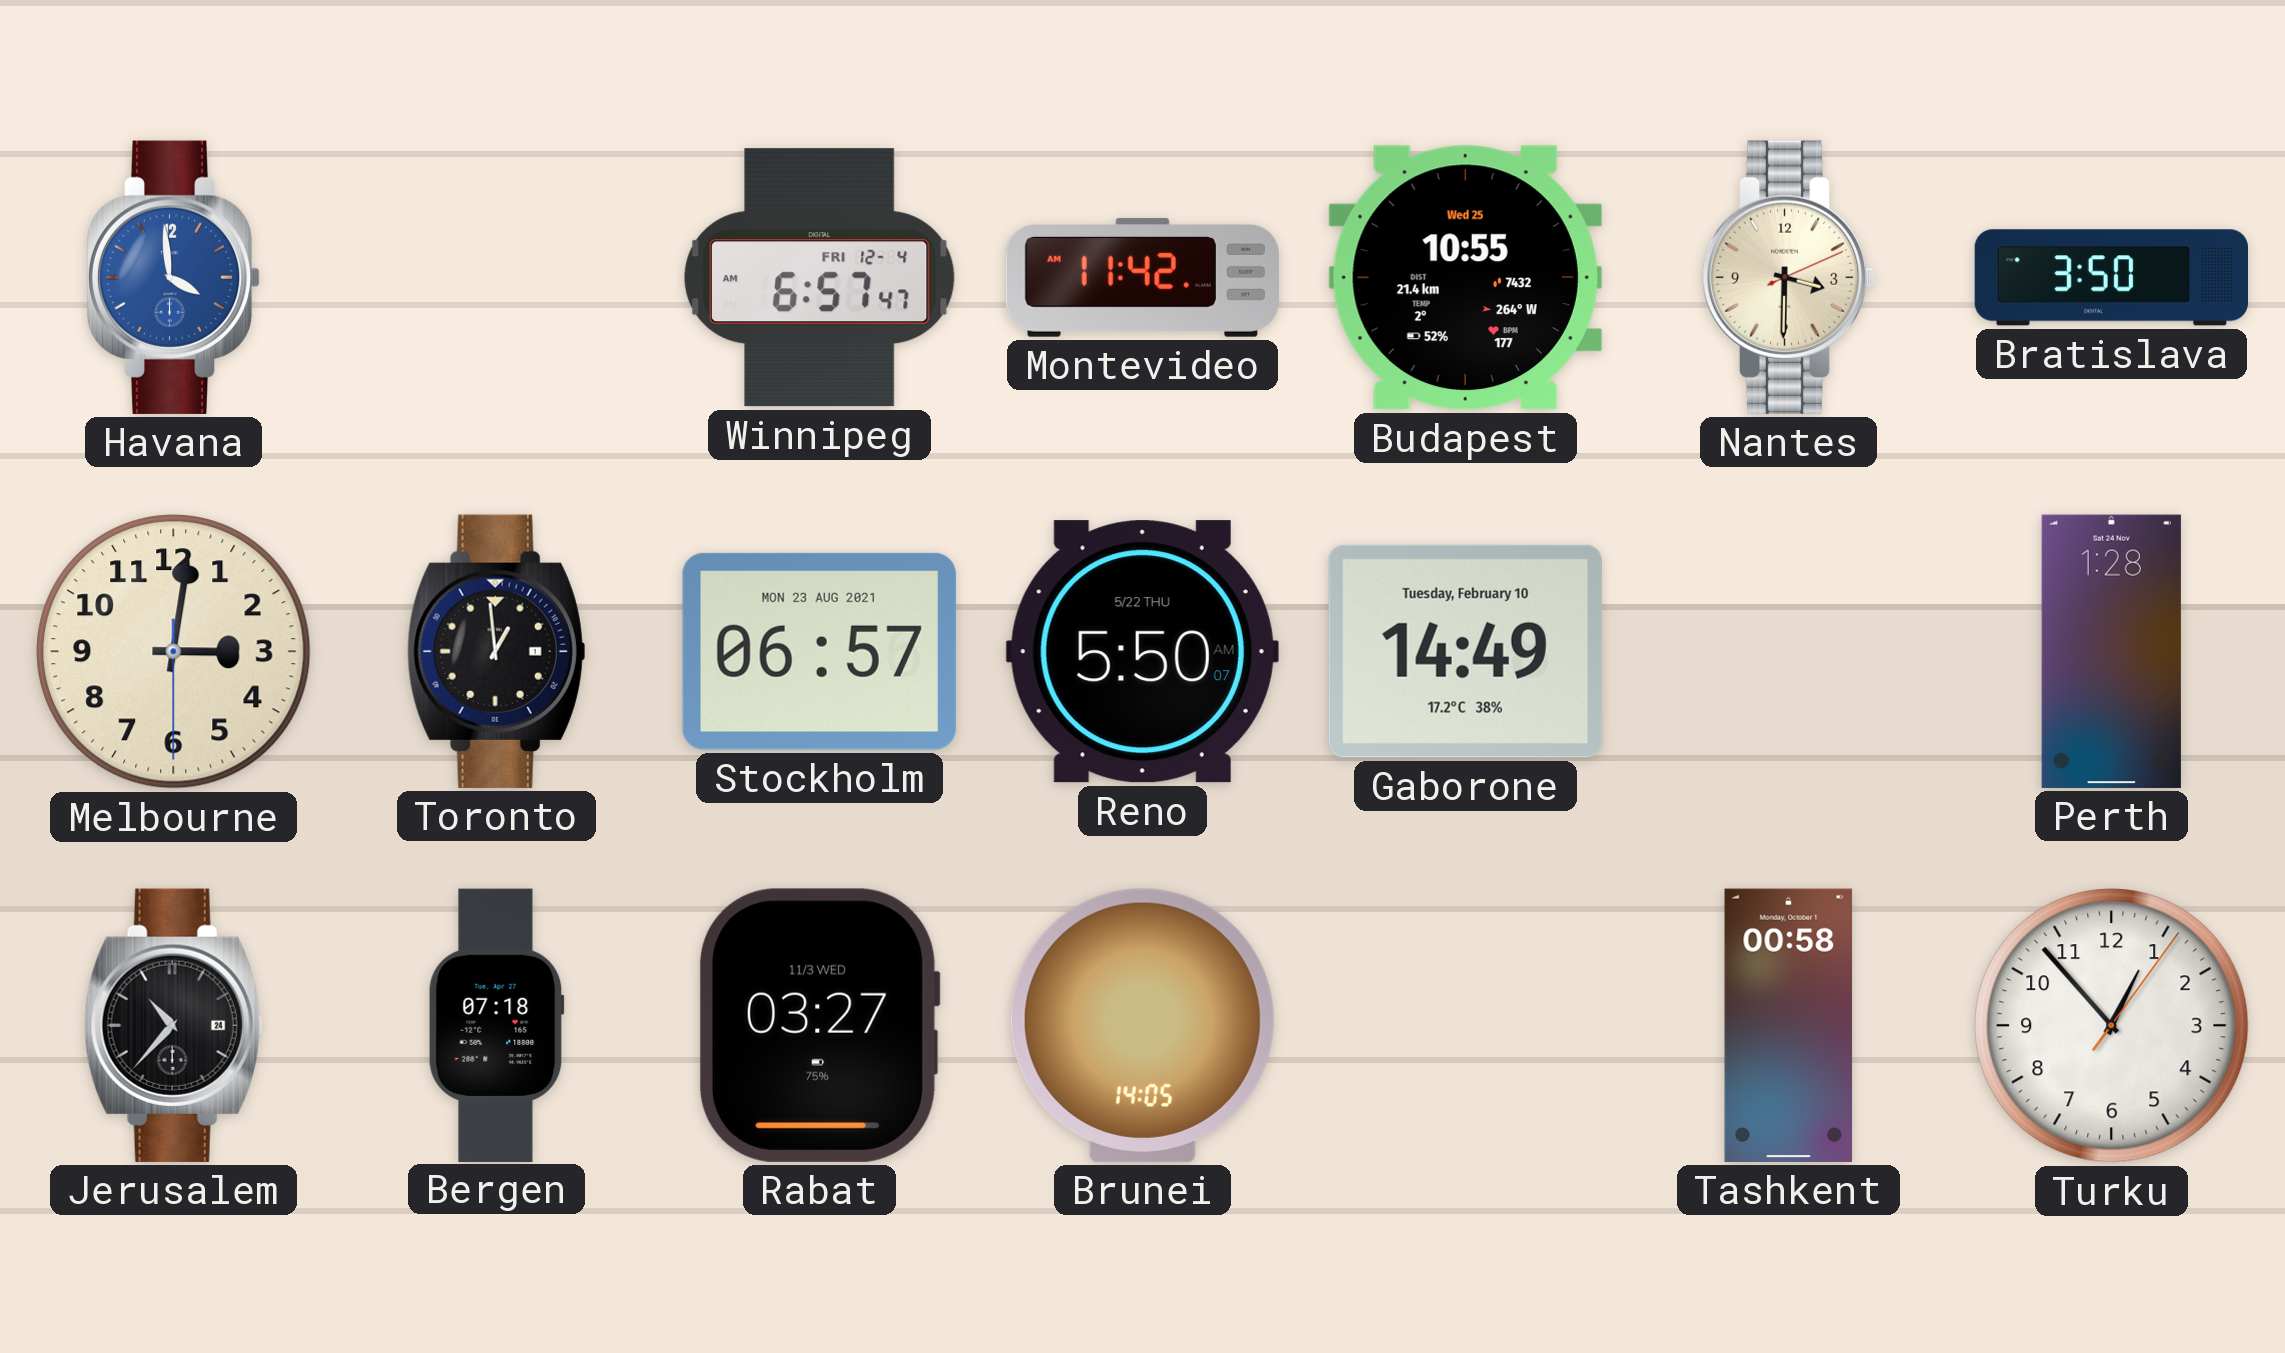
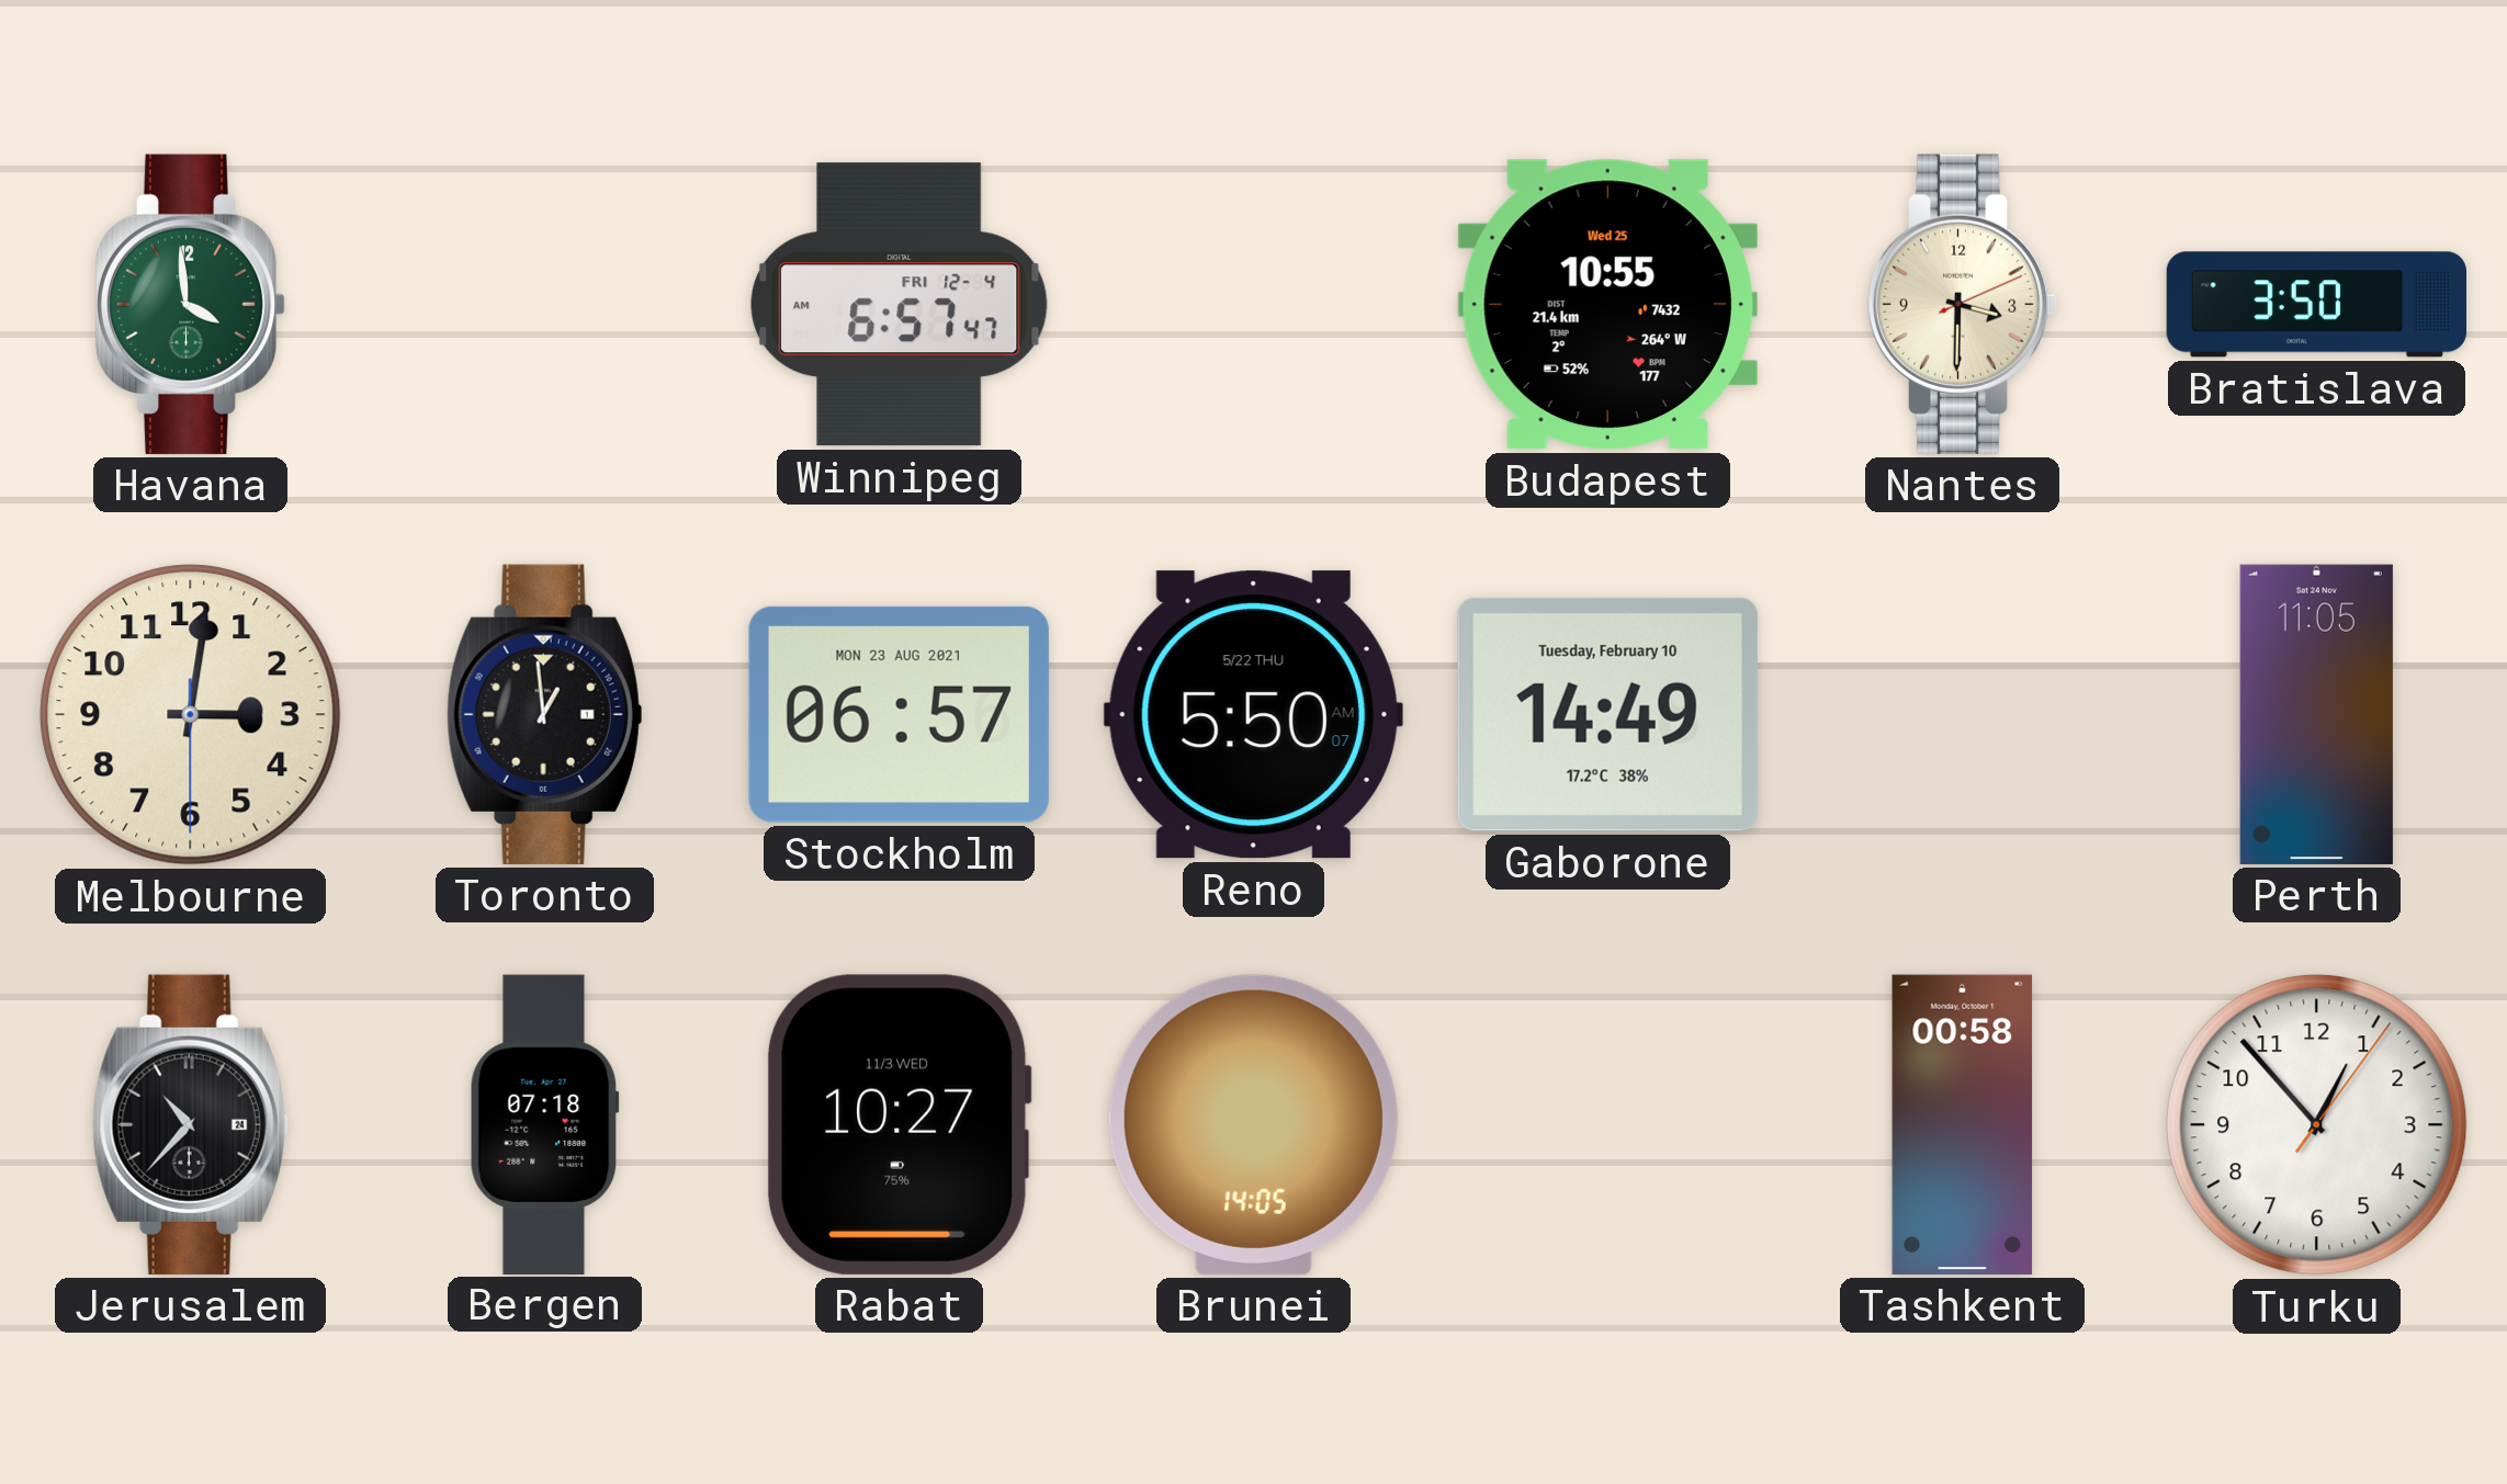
Havana dial: blue -> green (191, 304)
Montevideo: 11:42 -> none (1142, 278)
Perth: 1:28 -> 11:05 (2316, 714)
Rabat: 03:27 -> 10:27 (899, 1124)
